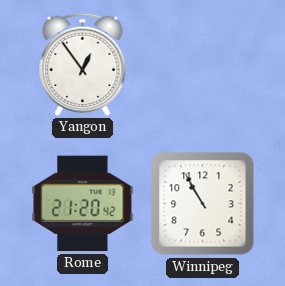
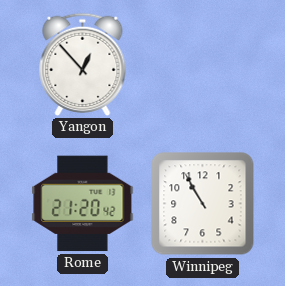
Yangon: 12:54 -> 12:53 (83, 64)
